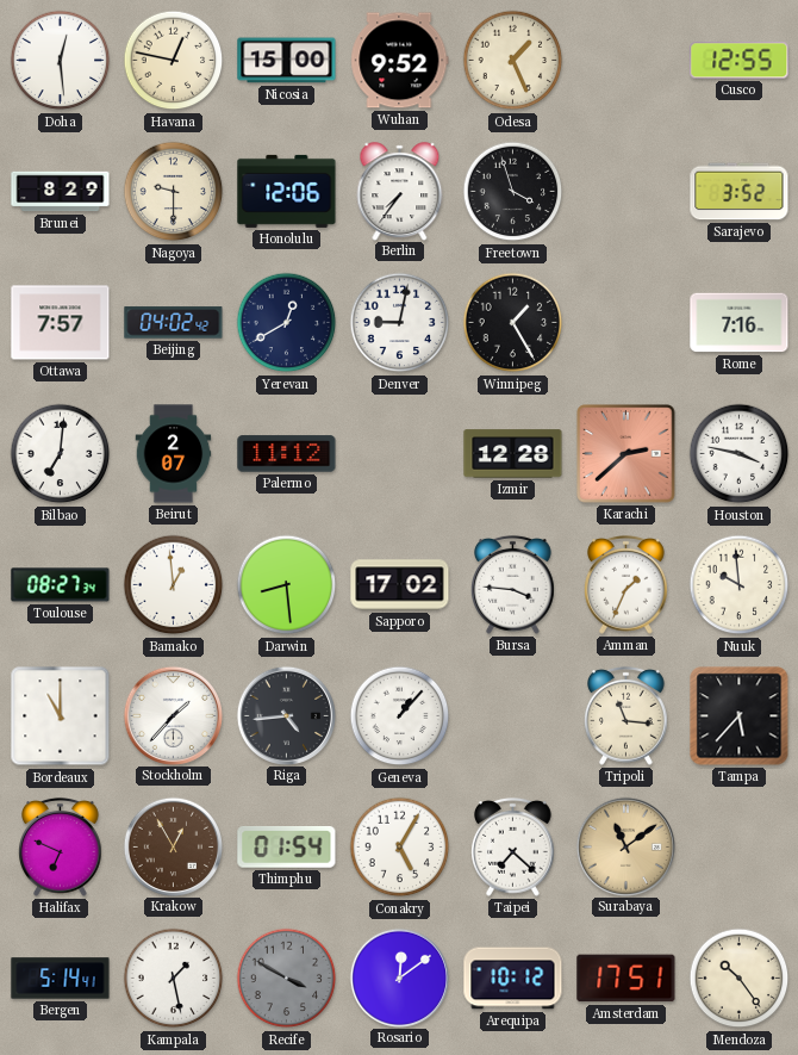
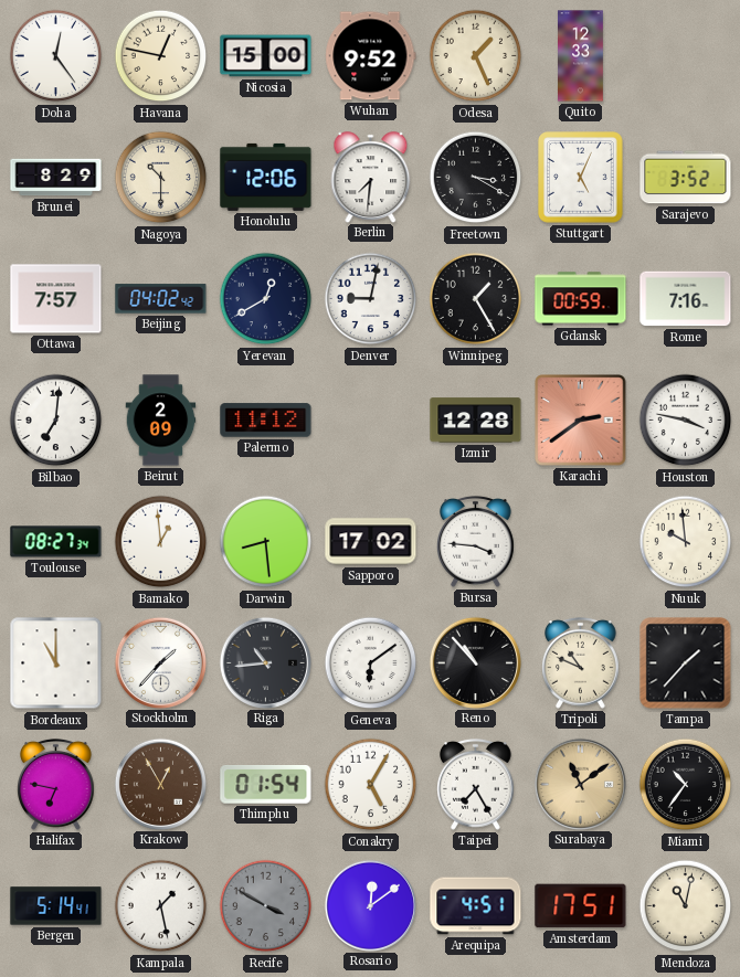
Doha: 12:29 -> 12:24 (56, 56)
Quito: none -> 12:33 (581, 56)
Cusco: 12:55 -> none (740, 61)
Nagoya: 9:30 -> 10:30 (161, 178)
Berlin: 7:36 -> 7:31 (371, 177)
Freetown: 3:57 -> 3:20 (476, 178)
Stuttgart: none -> 5:04 (581, 178)
Gdansk: none -> 00:59 (581, 299)
Beirut: 2:07 -> 2:09 (161, 421)
Karachi: 2:38 -> 2:39 (581, 421)
Amman: 1:34 -> none (626, 584)
Riga: 4:44 -> 10:44 (265, 662)
Geneva: 1:07 -> 6:09 (371, 663)
Reno: none -> 10:53 (475, 662)
Tripoli: 11:16 -> 10:49 (581, 662)
Tampa: 5:37 -> 1:37 (686, 663)
Halifax: 6:49 -> 6:47 (56, 784)
Taipei: 7:22 -> 7:25 (476, 784)
Miami: none -> 10:36 (686, 785)
Arequipa: 10:12 -> 4:51 (476, 906)
Mendoza: 10:24 -> 11:02 (686, 906)
